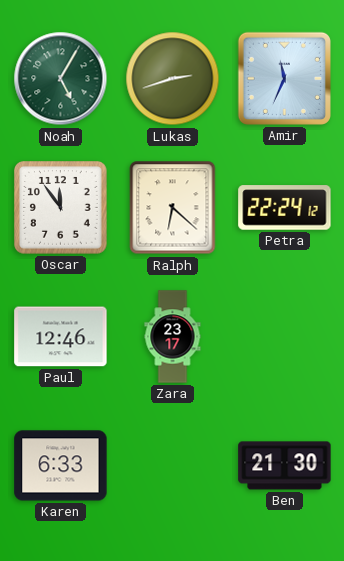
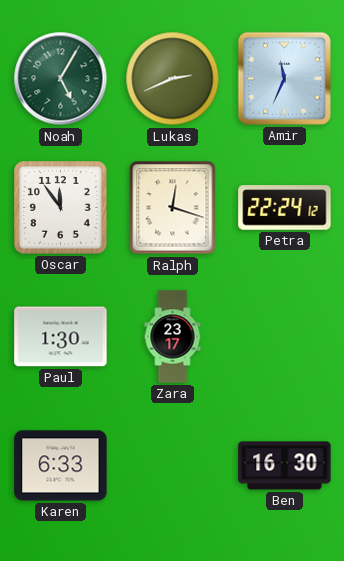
Lukas: 2:42 -> 2:41 (173, 79)
Ralph: 6:22 -> 12:18 (173, 208)
Paul: 12:46 -> 1:30 (61, 337)
Ben: 21:30 -> 16:30 (285, 466)
